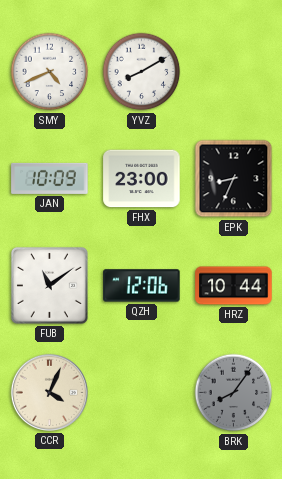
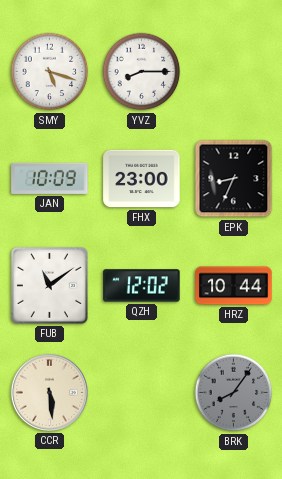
SMY: 4:41 -> 5:18 (50, 72)
YVZ: 8:10 -> 8:15 (142, 72)
QZH: 12:06 -> 12:02 (142, 286)
CCR: 4:04 -> 5:29 (49, 392)
